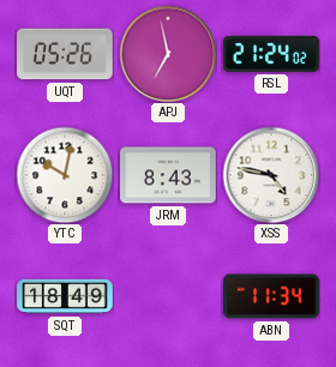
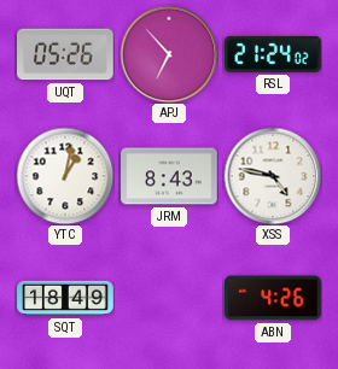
APJ: 6:58 -> 6:53 (169, 54)
YTC: 10:02 -> 1:02 (65, 176)
ABN: 11:34 -> 4:26 (273, 298)
